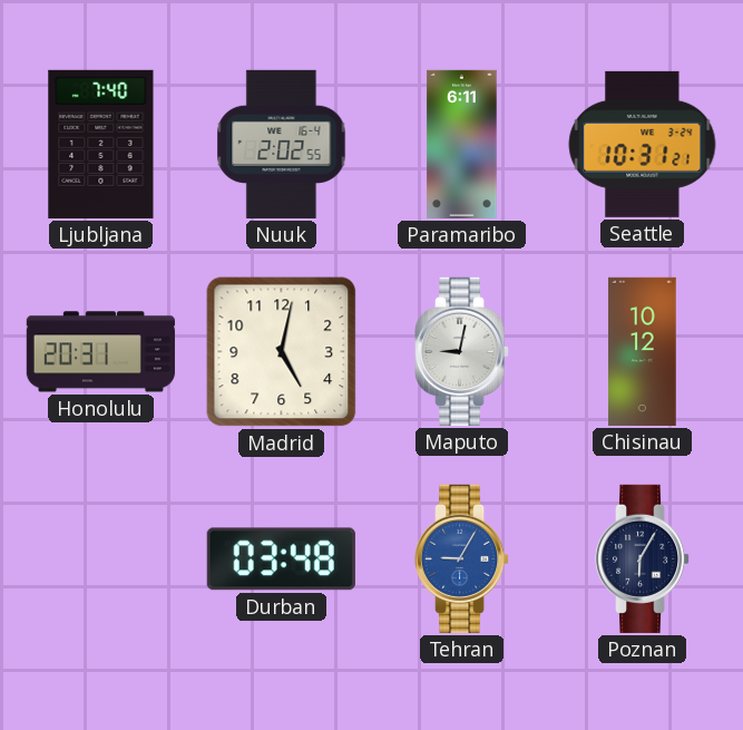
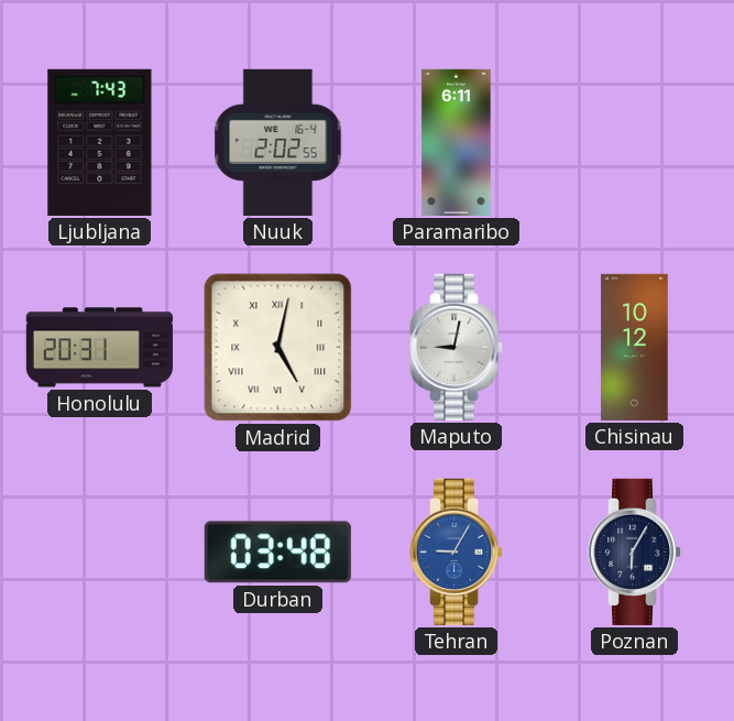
Ljubljana: 7:40 -> 7:43 (100, 142)
Seattle: 10:31 -> none (643, 144)
Madrid numerals: Arabic -> Roman (278, 348)
